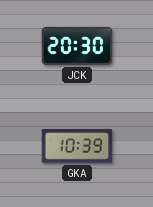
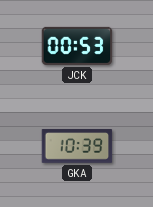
JCK: 20:30 -> 00:53 (77, 46)
